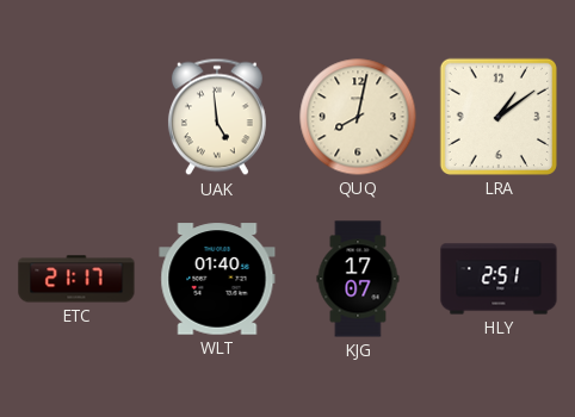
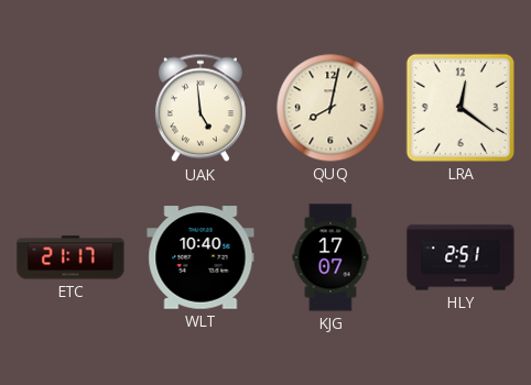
LRA: 1:09 -> 12:21 (460, 108)
WLT: 01:40 -> 10:40 (201, 257)
